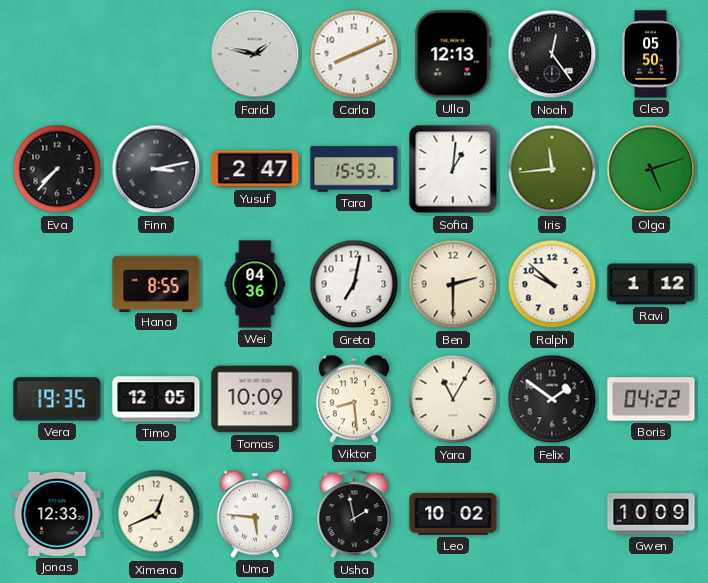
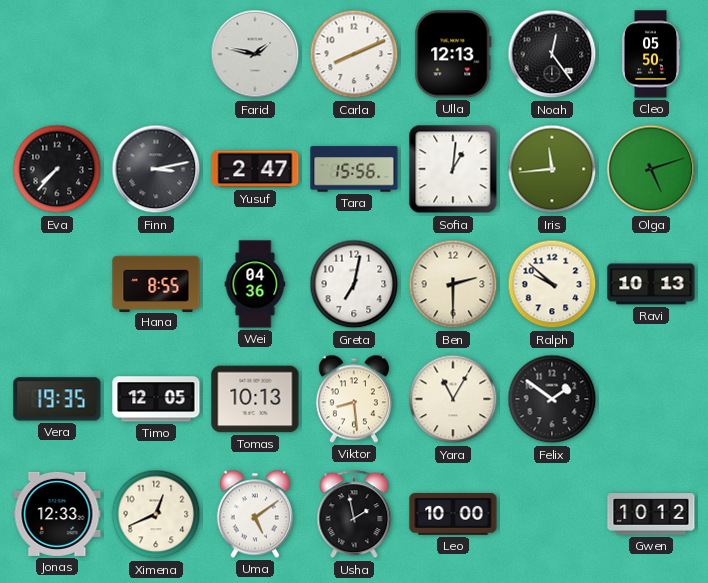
Tara: 15:53 -> 15:56 (354, 169)
Ravi: 1:12 -> 10:13 (651, 284)
Tomas: 10:09 -> 10:13 (255, 399)
Boris: 04:22 -> none (651, 399)
Uma: 5:46 -> 5:09 (255, 514)
Leo: 10:02 -> 10:00 (453, 515)
Gwen: 10:09 -> 10:12 (651, 514)
